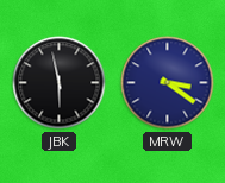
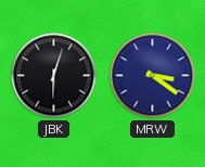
JBK: 5:58 -> 6:03 (54, 76)
